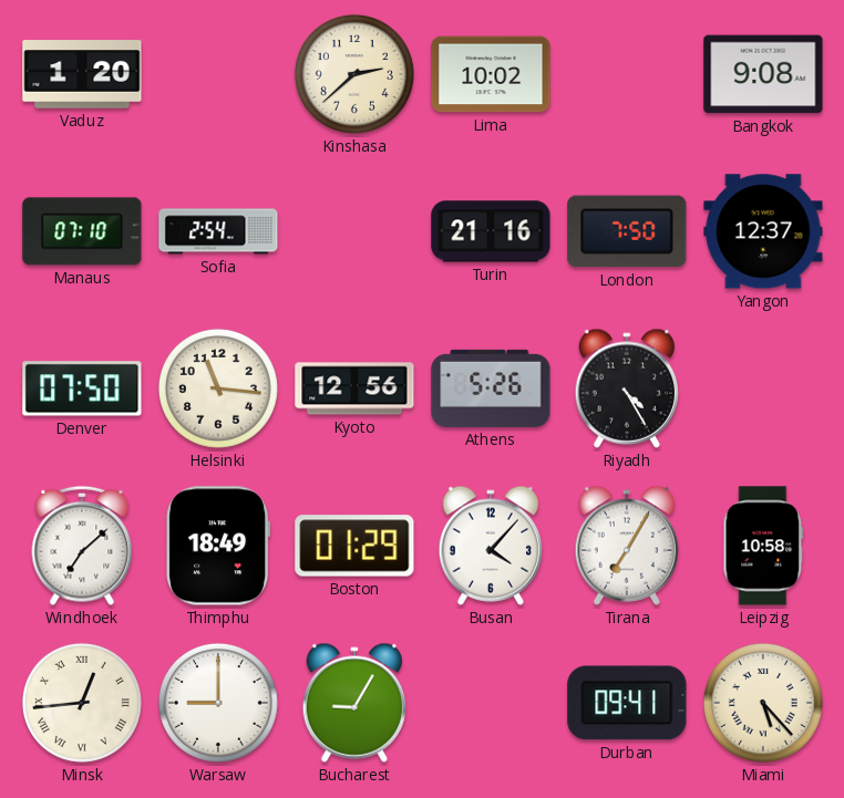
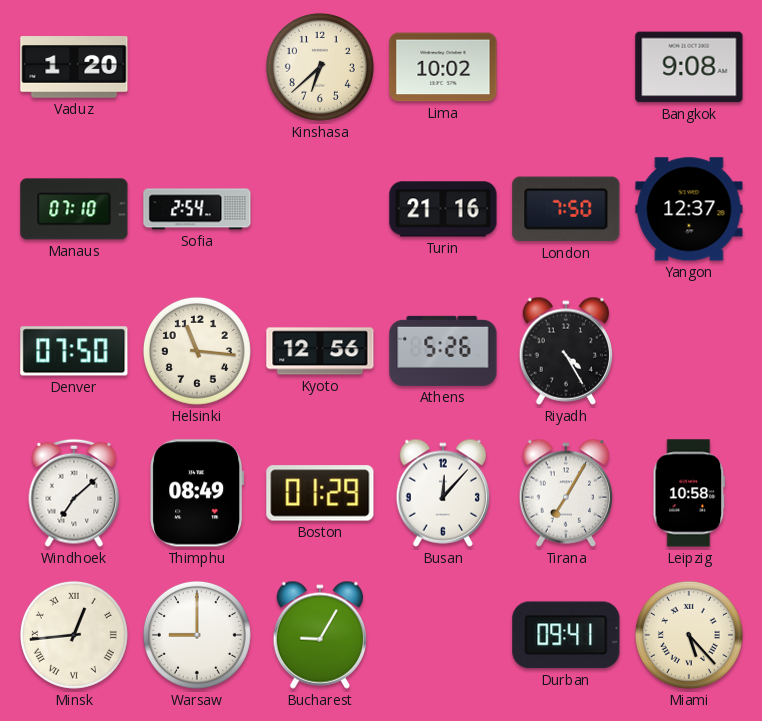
Kinshasa: 2:38 -> 6:38 (320, 67)
Thimphu: 18:49 -> 08:49 (197, 493)
Busan: 4:07 -> 12:07 (442, 493)
